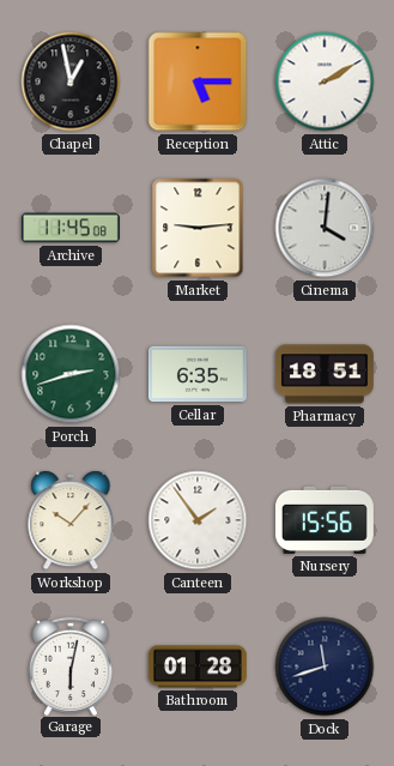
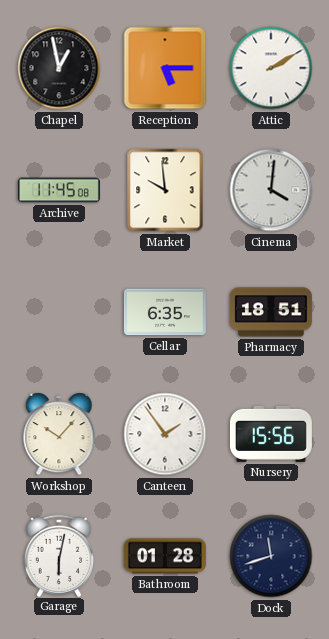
Market: 9:14 -> 9:59 (165, 190)
Porch: 2:42 -> none (71, 374)
